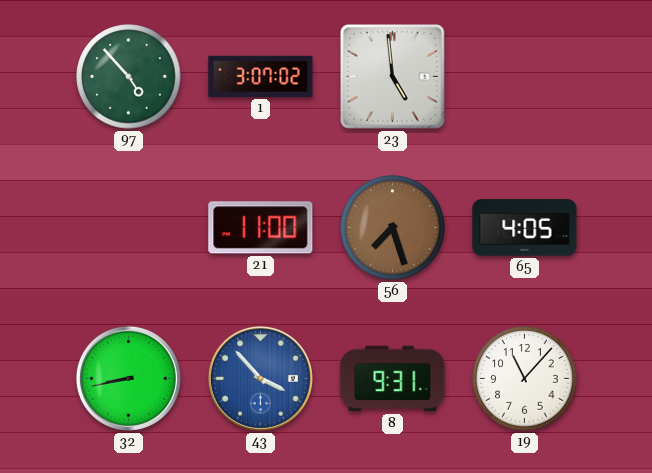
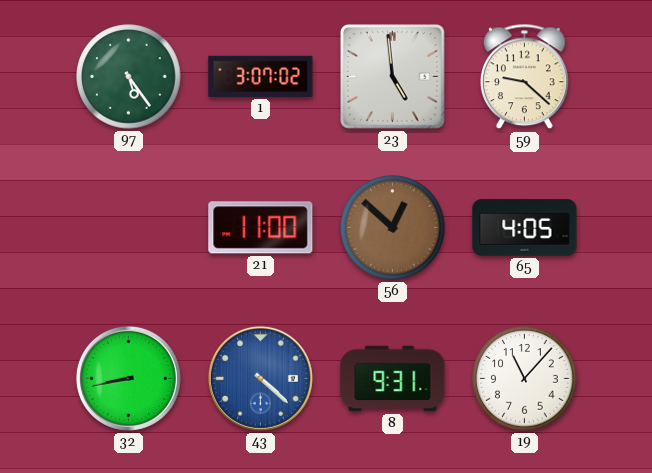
97: 4:53 -> 5:24 (129, 77)
59: none -> 9:22 (525, 77)
56: 7:27 -> 12:52 (393, 228)
43: 3:53 -> 4:22 (260, 378)
